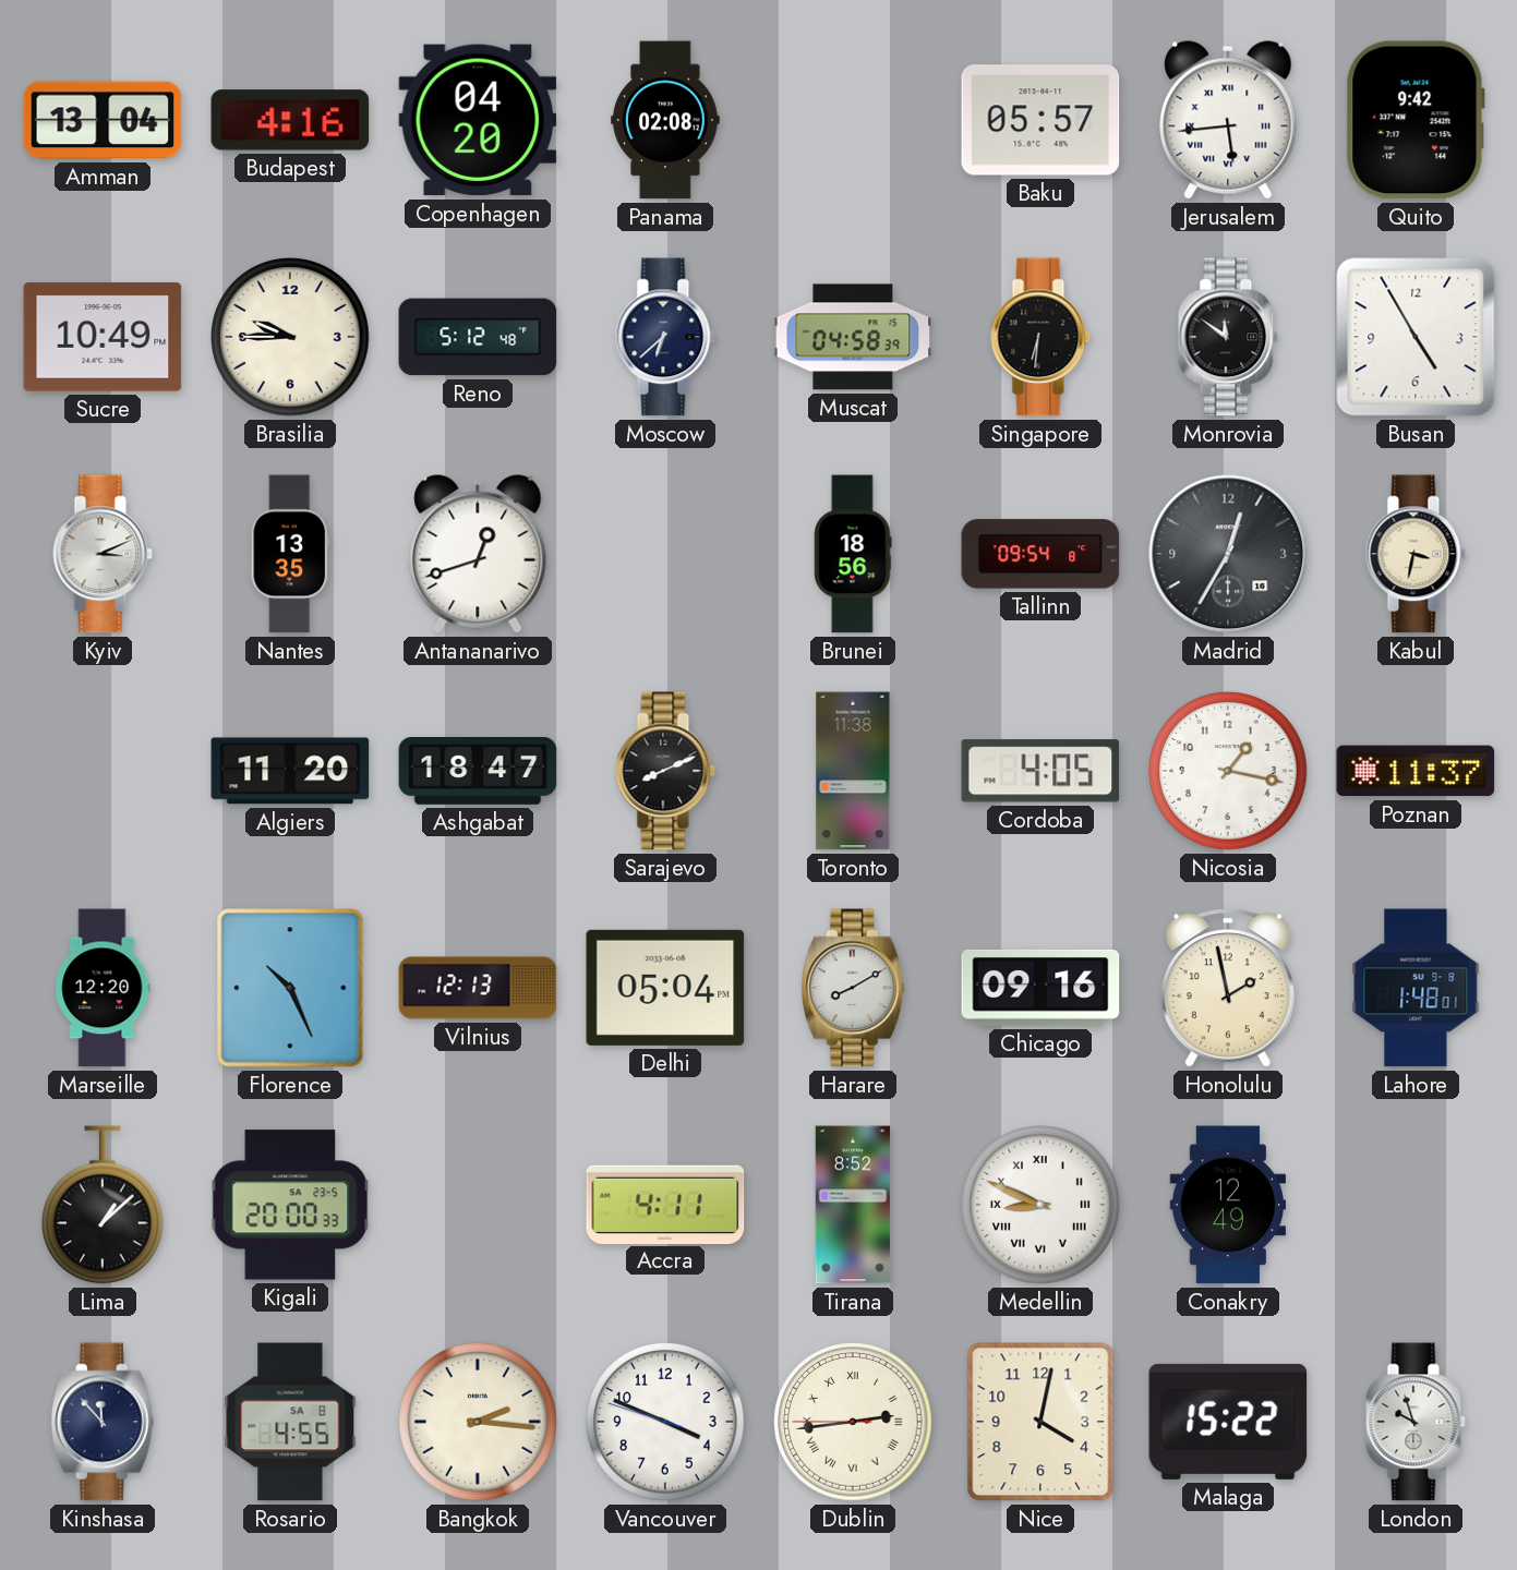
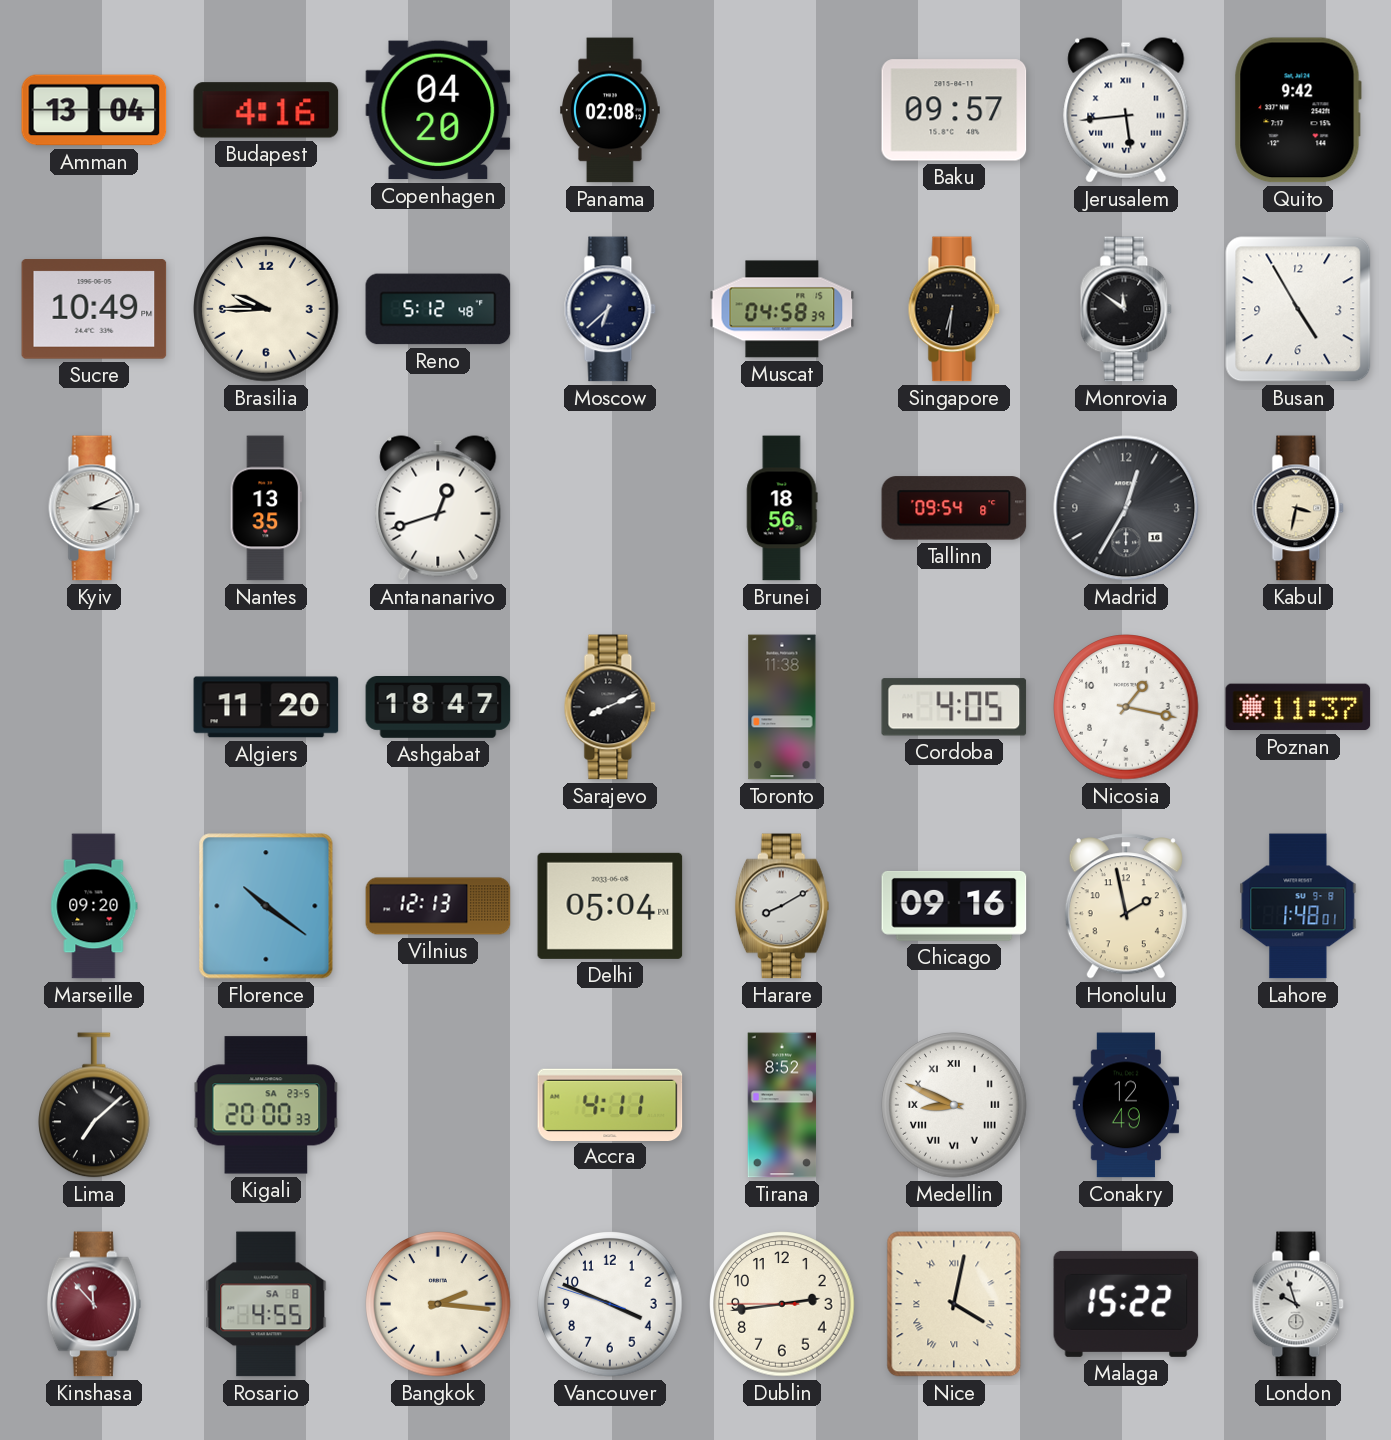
Baku: 05:57 -> 09:57 (954, 110)
Marseille: 12:20 -> 09:20 (94, 906)
Florence: 10:26 -> 10:21 (266, 906)
Lima: 1:08 -> 7:08 (95, 1105)
Kinshasa dial: navy -> burgundy (94, 1304)
Dublin numerals: Roman -> Arabic (782, 1304)
Nice numerals: Arabic -> Roman (954, 1304)
